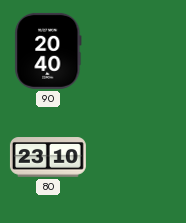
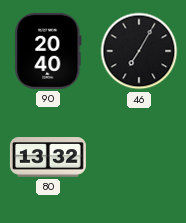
46: none -> 7:05 (139, 51)
80: 23:10 -> 13:32 (48, 157)
